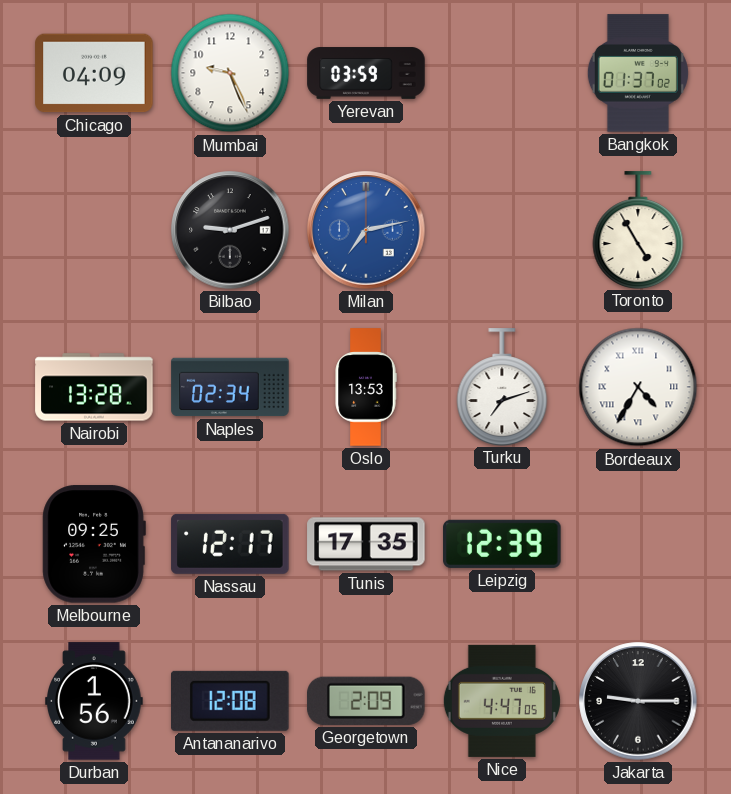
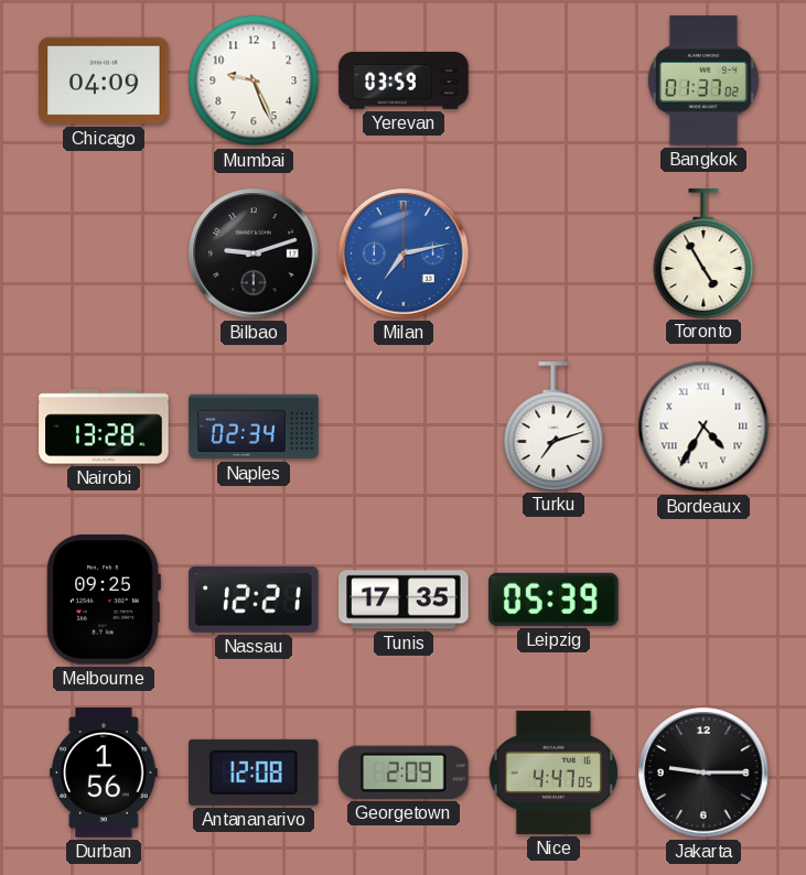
Oslo: 13:53 -> none (366, 387)
Nassau: 12:17 -> 12:21 (254, 599)
Leipzig: 12:39 -> 05:39 (554, 599)
